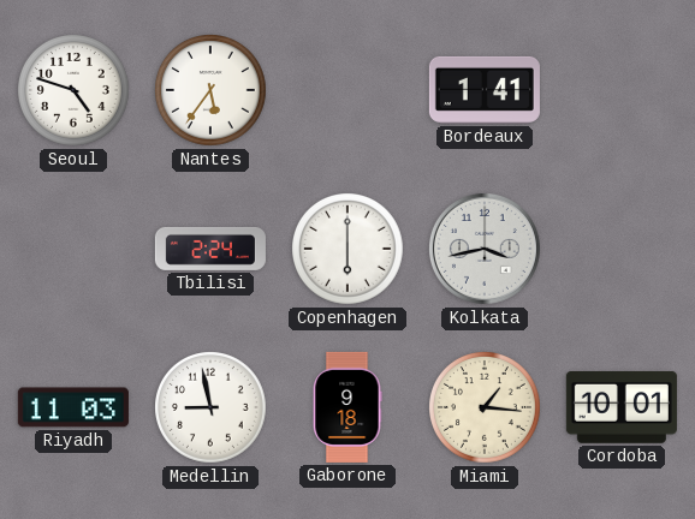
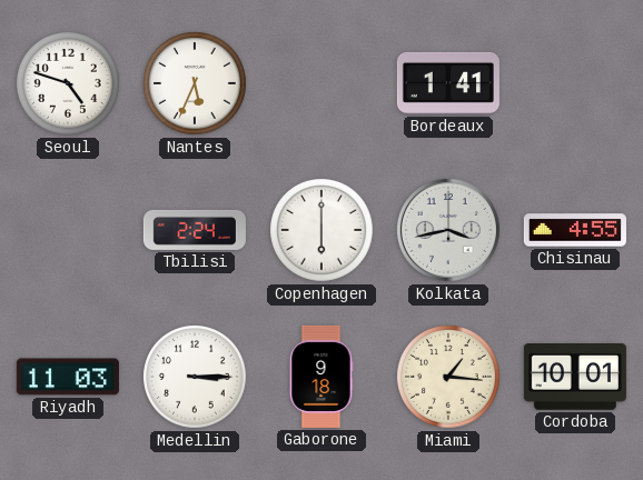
Nantes: 5:36 -> 5:34 (196, 84)
Chisinau: none -> 4:55 (575, 230)
Medellin: 8:58 -> 3:15 (196, 378)
